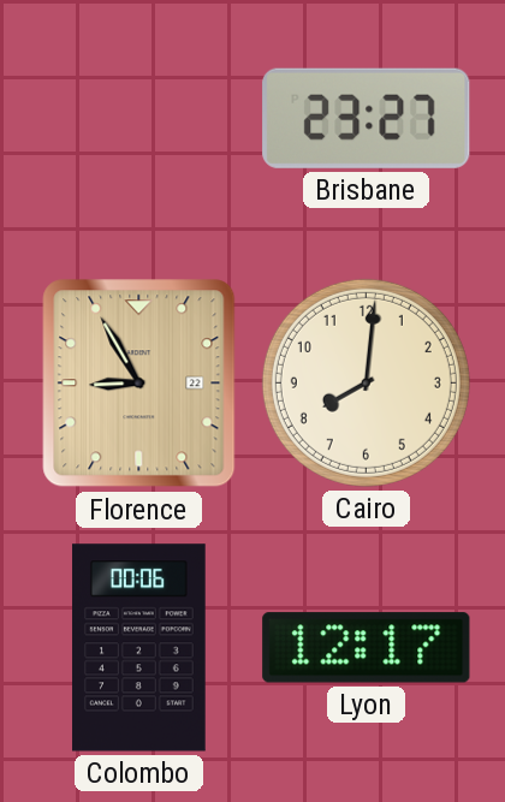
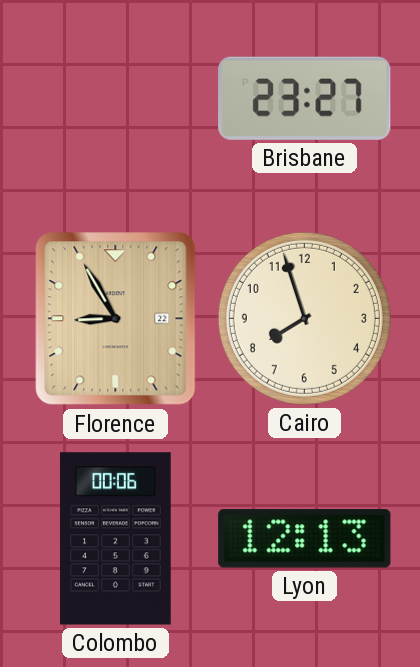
Cairo: 8:01 -> 7:57 (304, 318)
Lyon: 12:17 -> 12:13 (305, 539)
